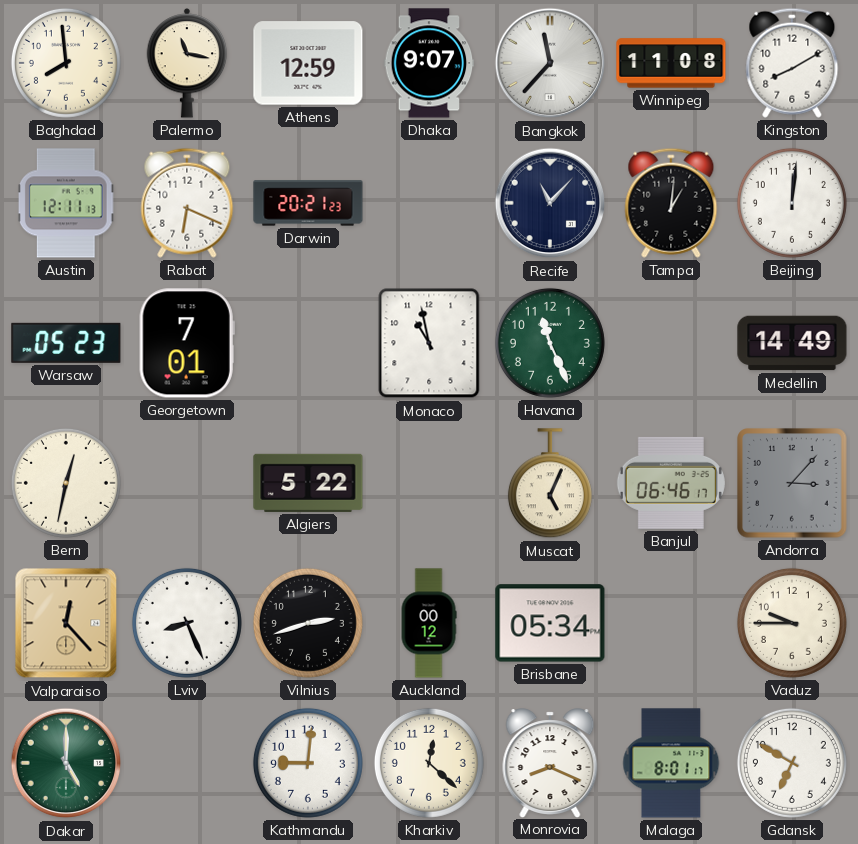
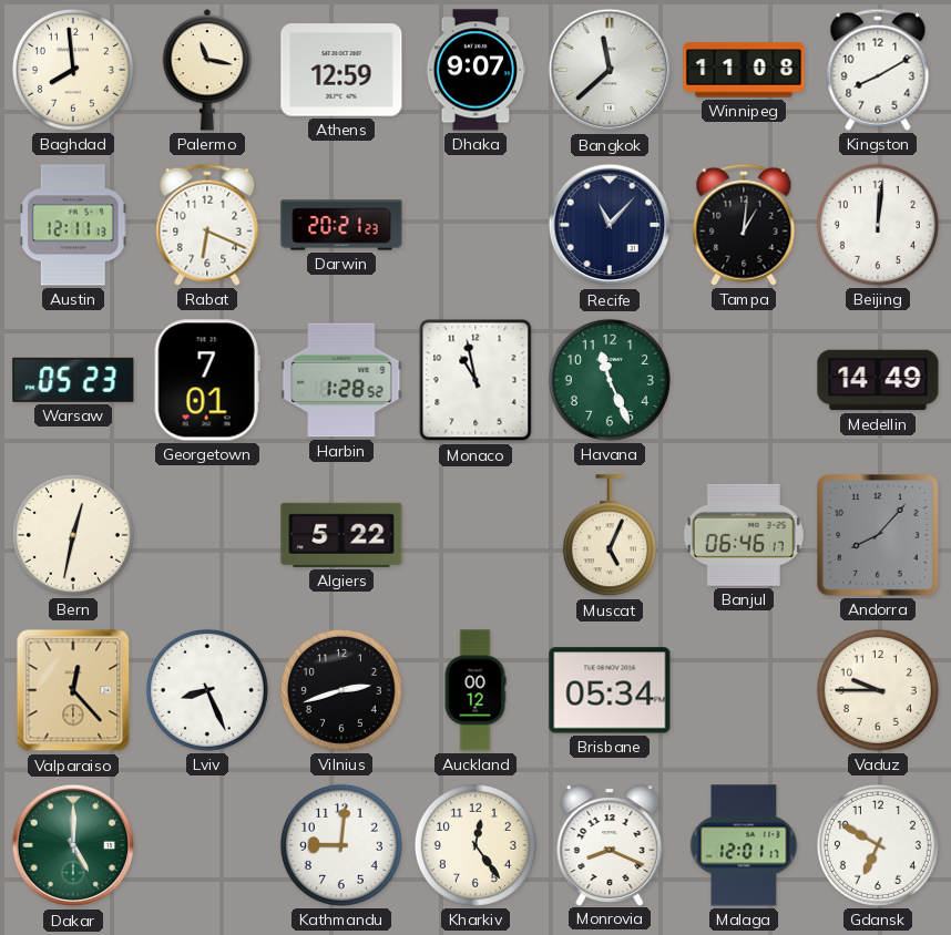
Bangkok: 11:37 -> 11:38 (610, 70)
Harbin: none -> 1:28 (341, 380)
Andorra: 3:07 -> 8:07 (878, 535)
Kharkiv: 12:22 -> 12:24 (475, 845)
Malaga: 8:01 -> 12:01 (744, 845)
